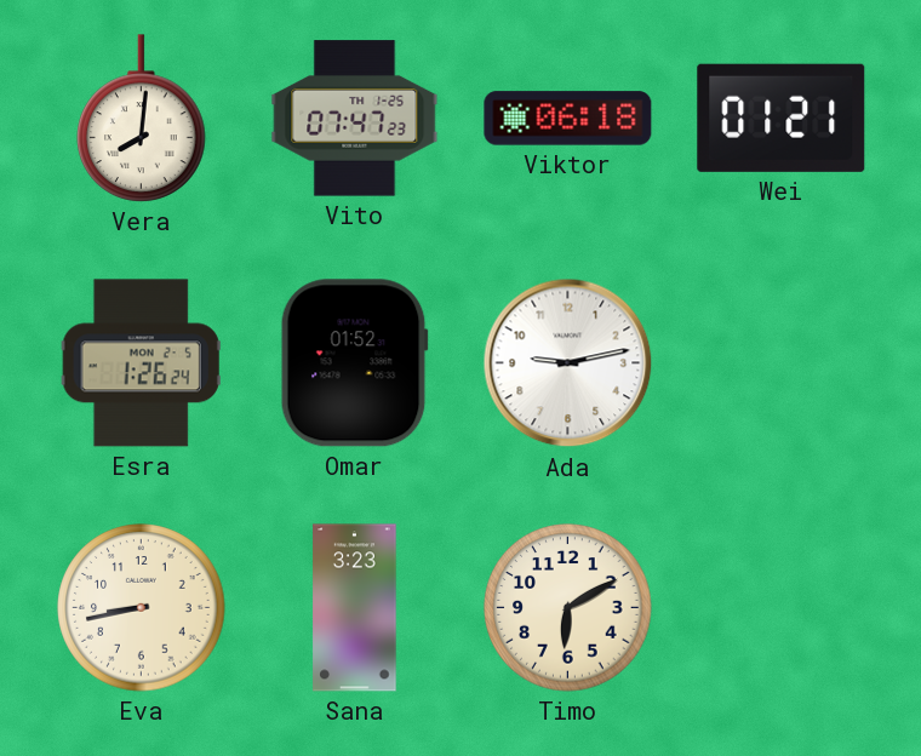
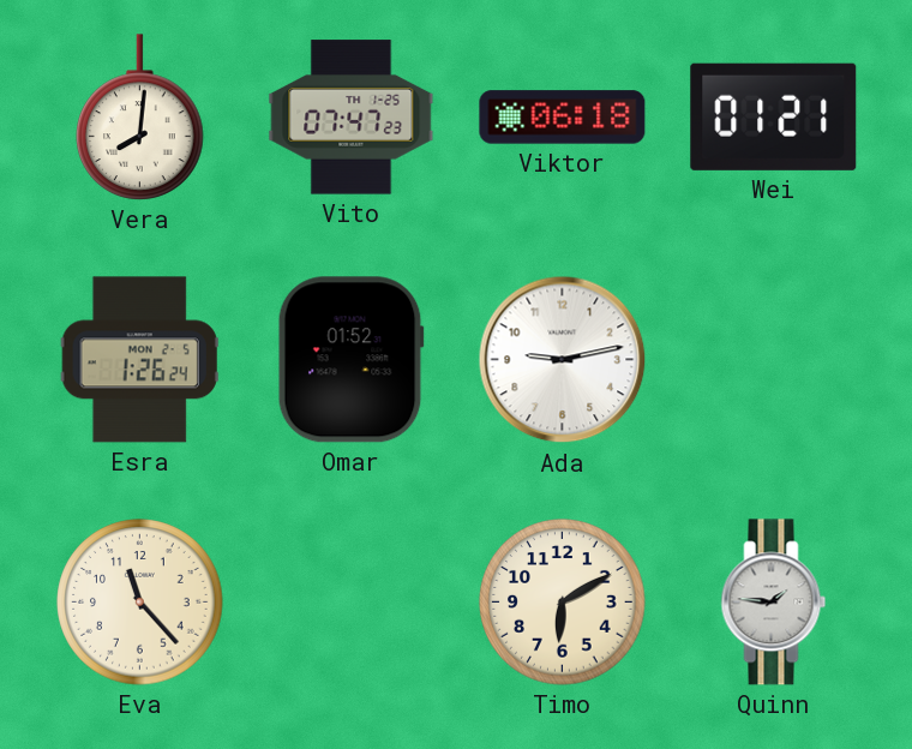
Eva: 8:43 -> 11:23 (140, 603)
Sana: 3:23 -> none (355, 608)
Quinn: none -> 1:46 (774, 603)
